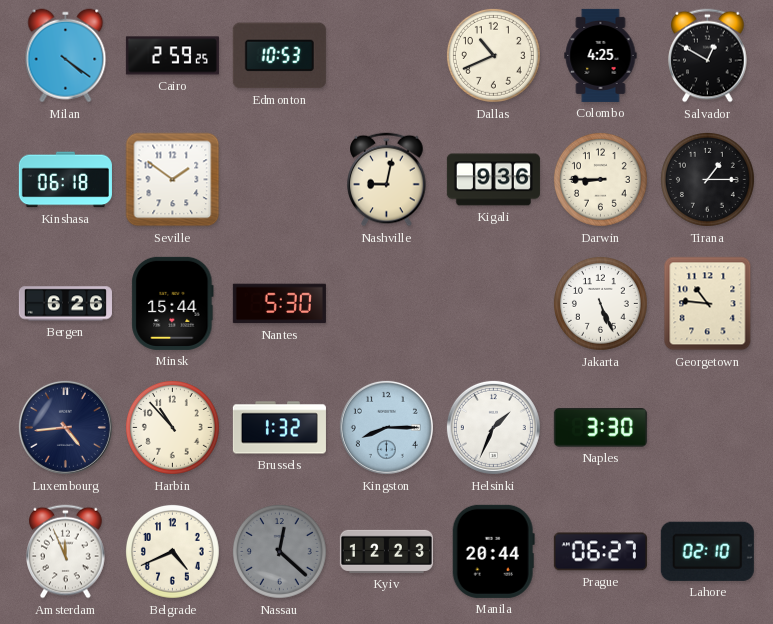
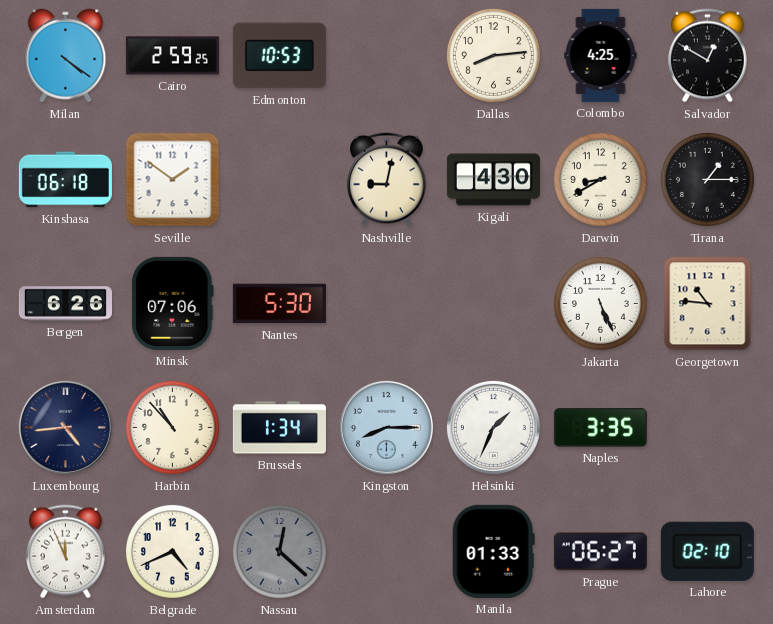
Dallas: 10:41 -> 8:14 (493, 55)
Kigali: 9:36 -> 4:30 (493, 180)
Darwin: 8:45 -> 8:40 (600, 179)
Minsk: 15:44 -> 07:06 (173, 303)
Brussels: 1:32 -> 1:34 (279, 428)
Naples: 3:30 -> 3:35 (600, 428)
Kyiv: 12:23 -> none (386, 551)
Manila: 20:44 -> 01:33 (493, 551)
